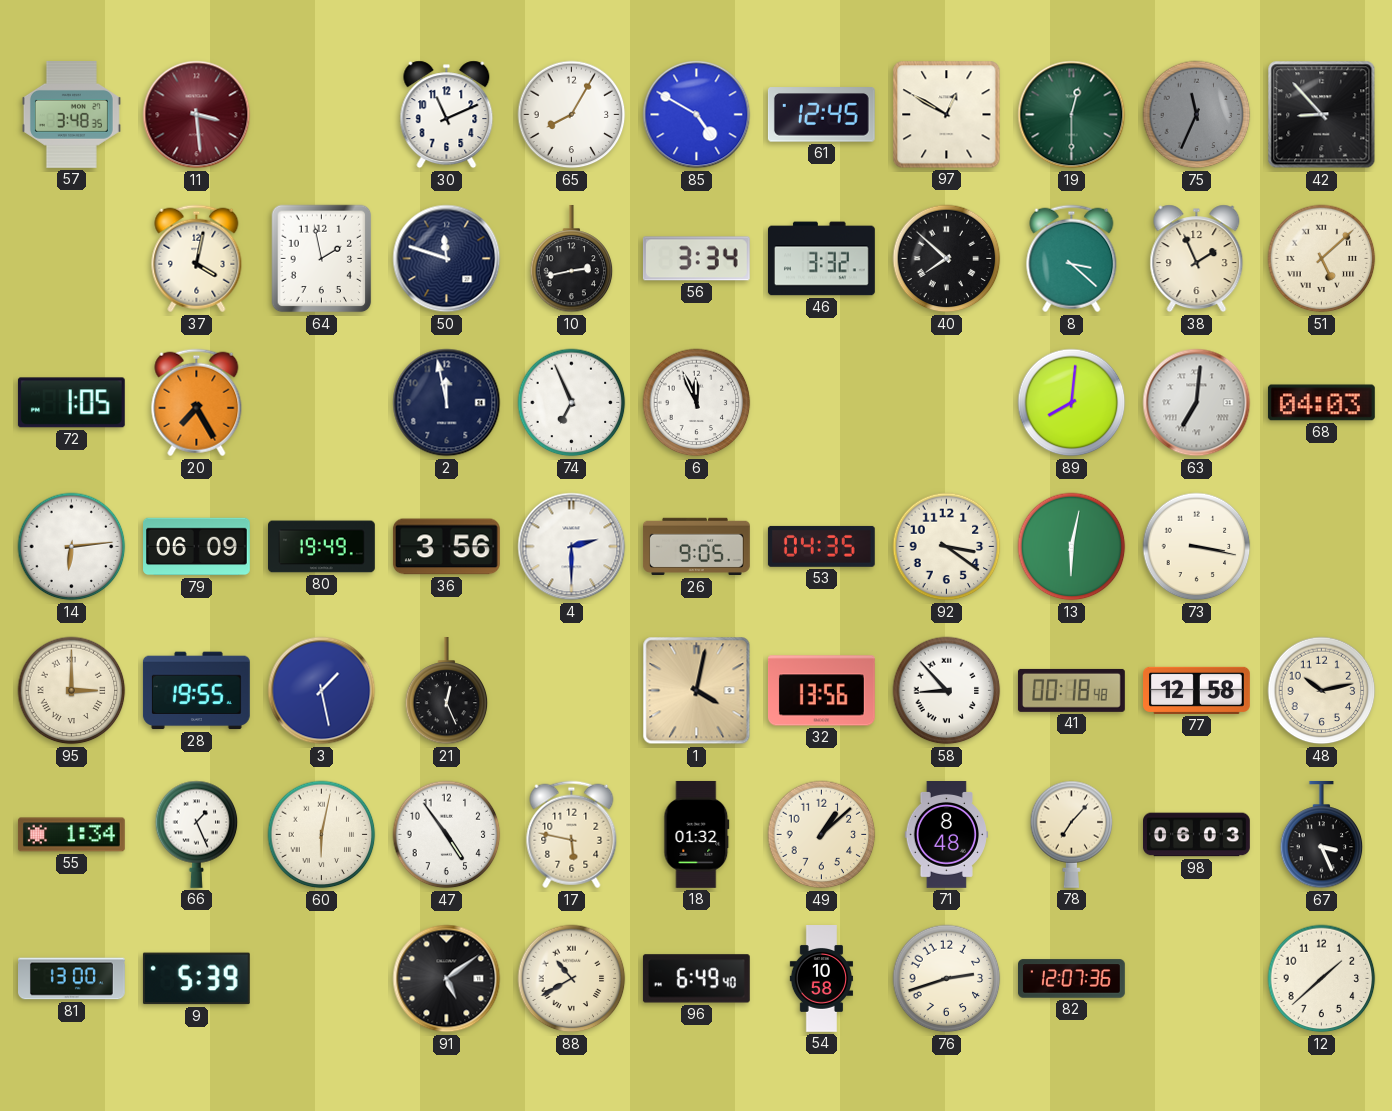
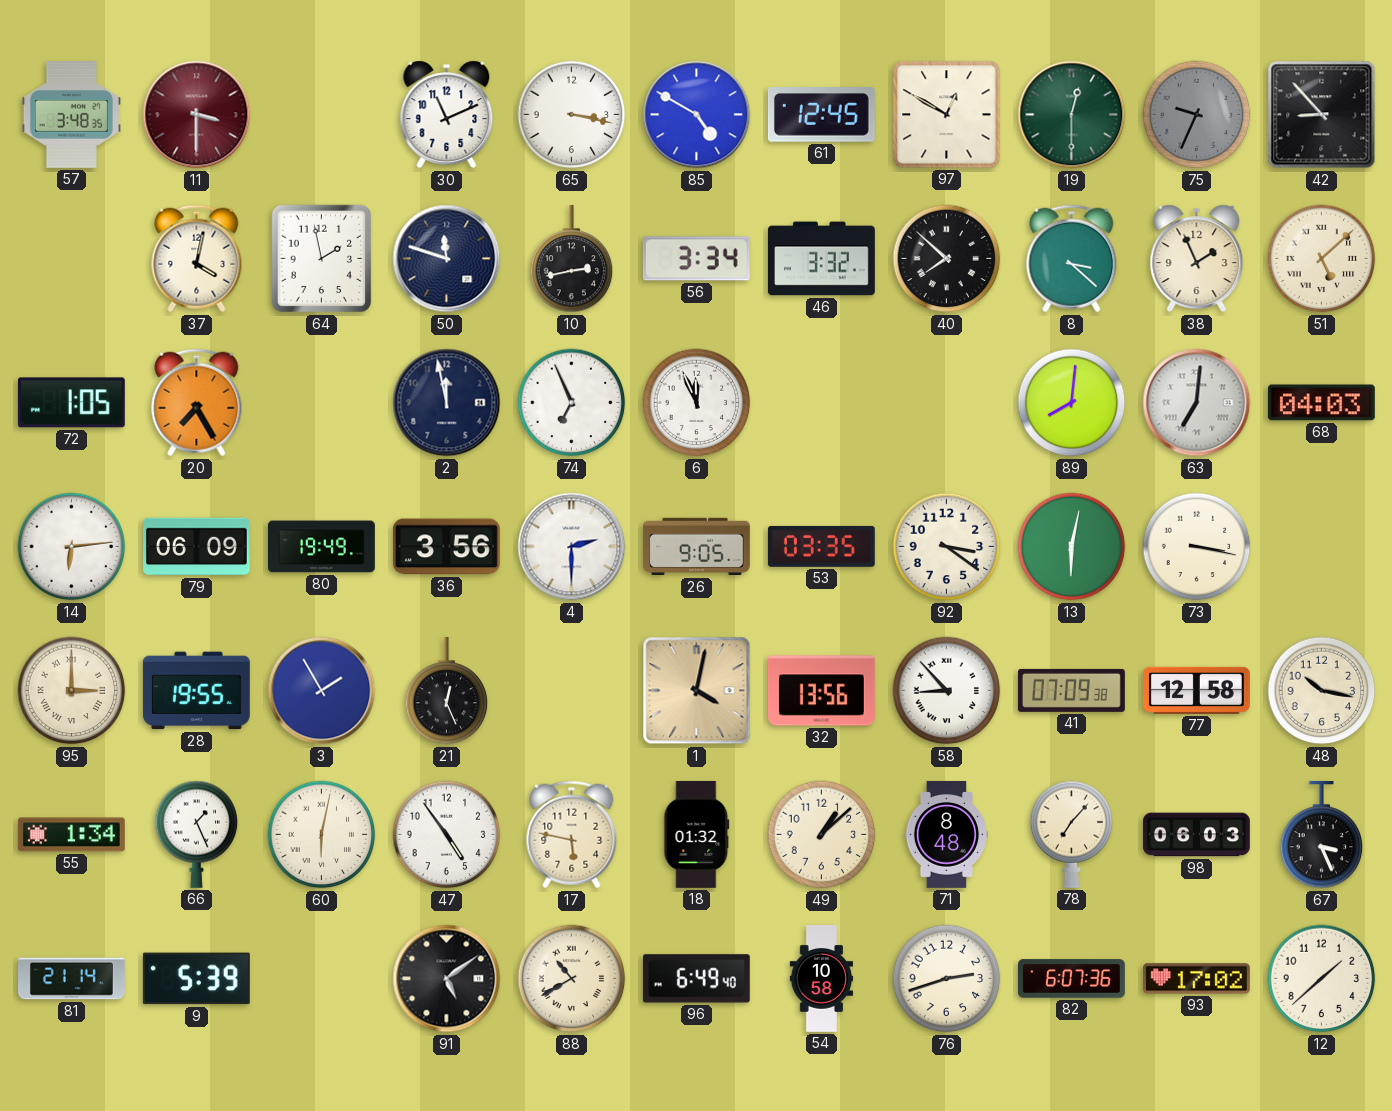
11: 3:29 -> 3:30 (197, 115)
65: 8:05 -> 3:17 (572, 115)
75: 11:34 -> 9:34 (1197, 115)
53: 04:35 -> 03:35 (821, 546)
3: 1:28 -> 1:55 (322, 691)
41: 00:18 -> 07:09 (1071, 690)
48: 10:13 -> 10:17 (1322, 691)
81: 13:00 -> 21:14 (72, 979)
82: 12:07 -> 6:07 (1072, 979)
93: none -> 17:02 (1196, 979)
